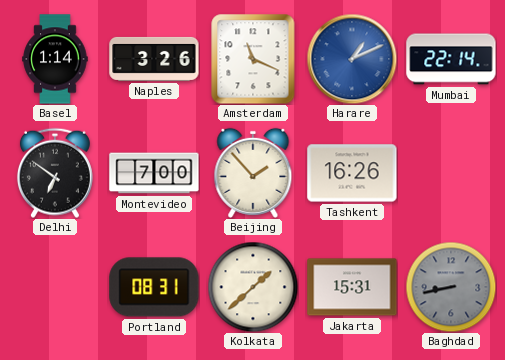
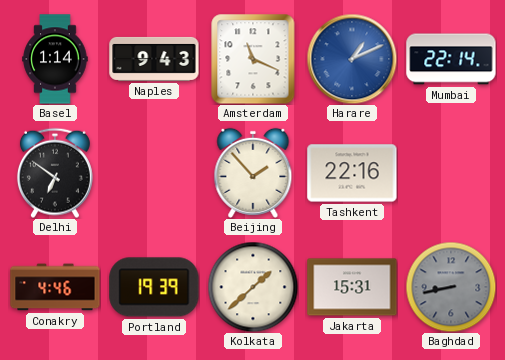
Naples: 3:26 -> 9:43 (154, 59)
Montevideo: 7:00 -> none (154, 173)
Tashkent: 16:26 -> 22:16 (352, 173)
Conakry: none -> 4:46 (55, 287)
Portland: 08:31 -> 19:39 (154, 287)
